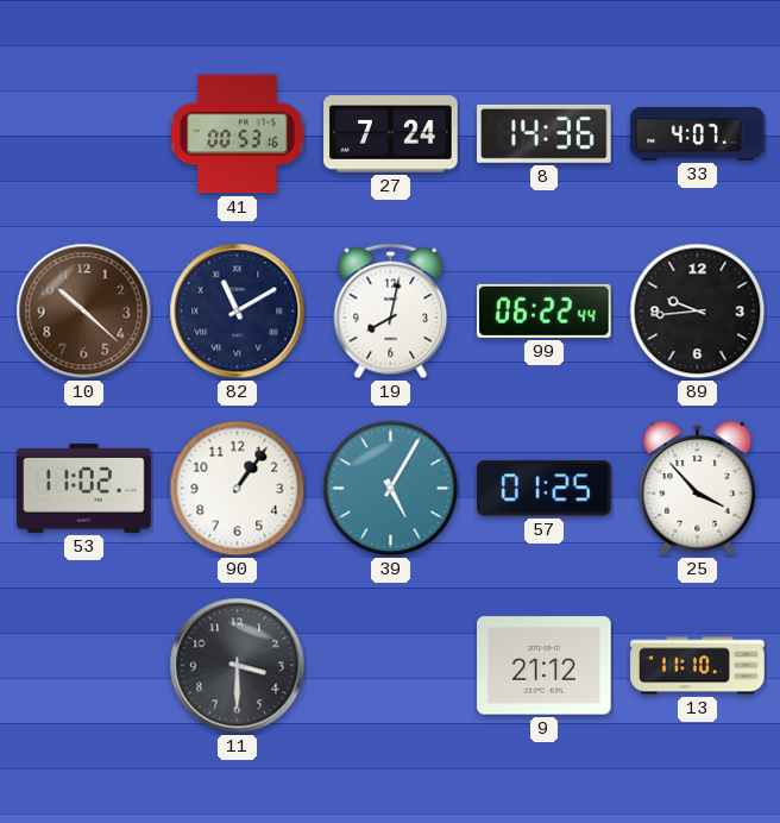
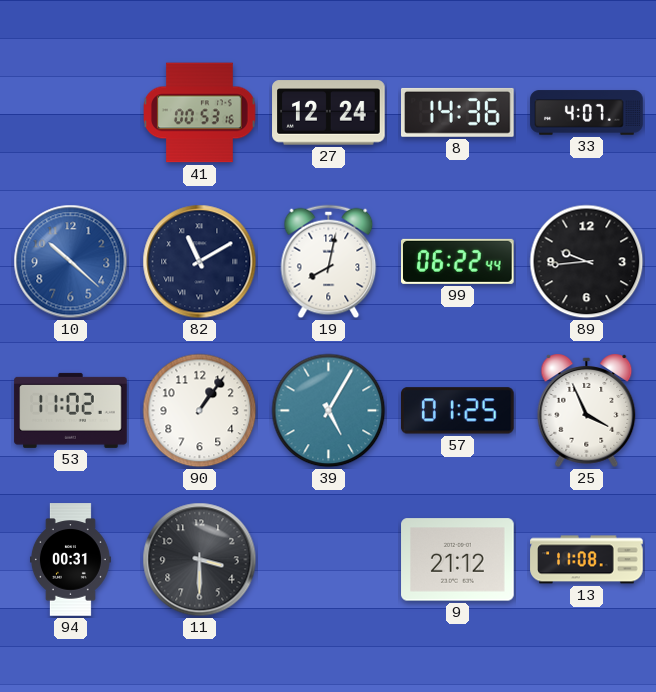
27: 7:24 -> 12:24 (329, 113)
10 dial: brown -> blue (71, 262)
25: 3:53 -> 3:56 (587, 410)
94: none -> 00:31 (70, 560)
13: 11:10 -> 11:08 (587, 560)
